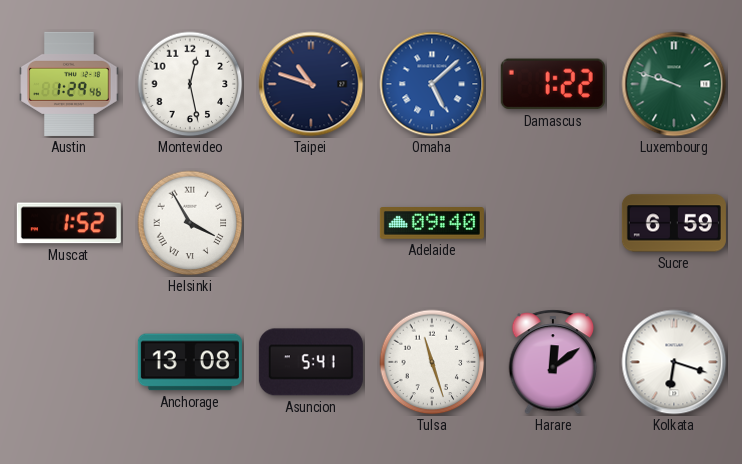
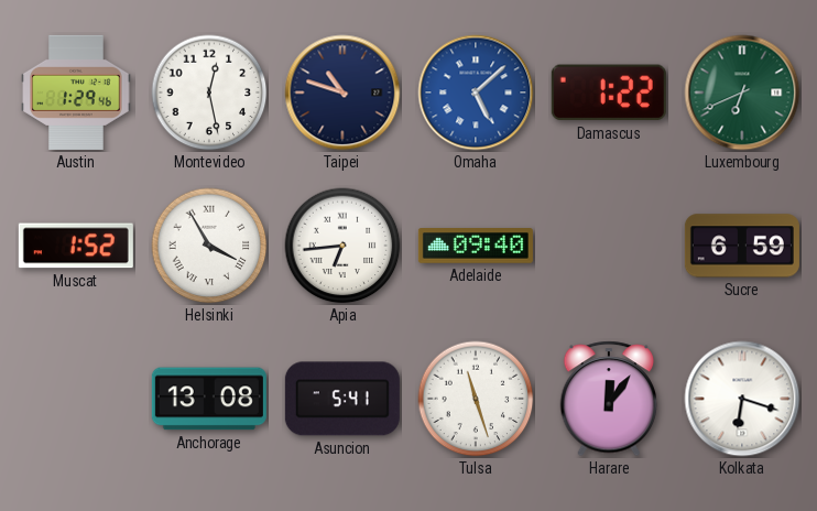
Luxembourg: 9:48 -> 6:41 (742, 93)
Apia: none -> 6:44 (342, 246)
Harare: 12:09 -> 12:06 (609, 399)
